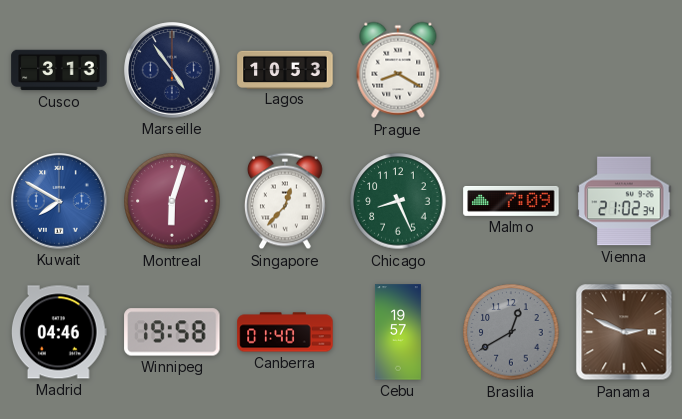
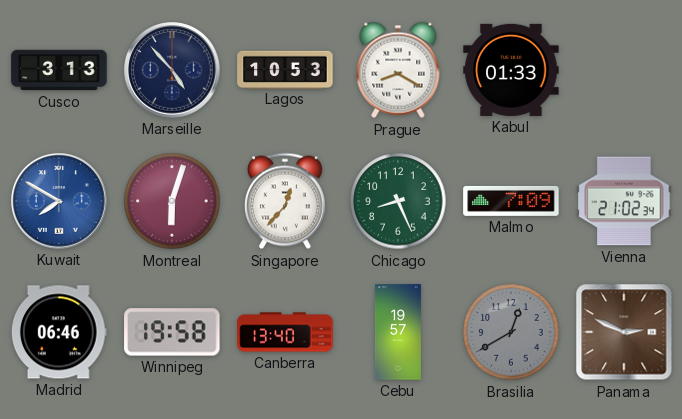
Marseille: 4:54 -> 4:53 (172, 70)
Kabul: none -> 01:33 (511, 70)
Madrid: 04:46 -> 06:46 (59, 332)
Canberra: 01:40 -> 13:40 (285, 332)
